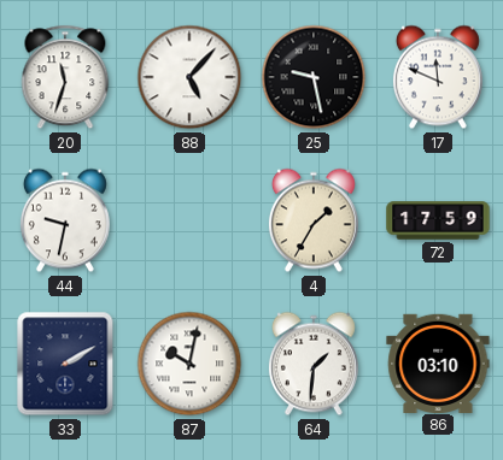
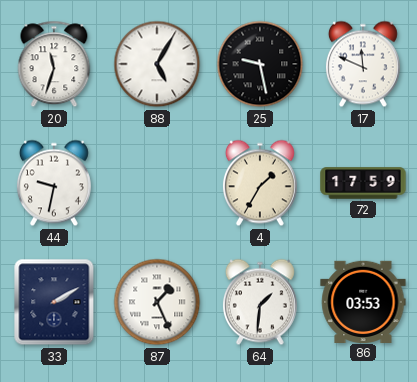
88: 5:07 -> 5:05 (157, 64)
87: 10:02 -> 1:26 (157, 302)
86: 03:10 -> 03:53 (363, 301)
